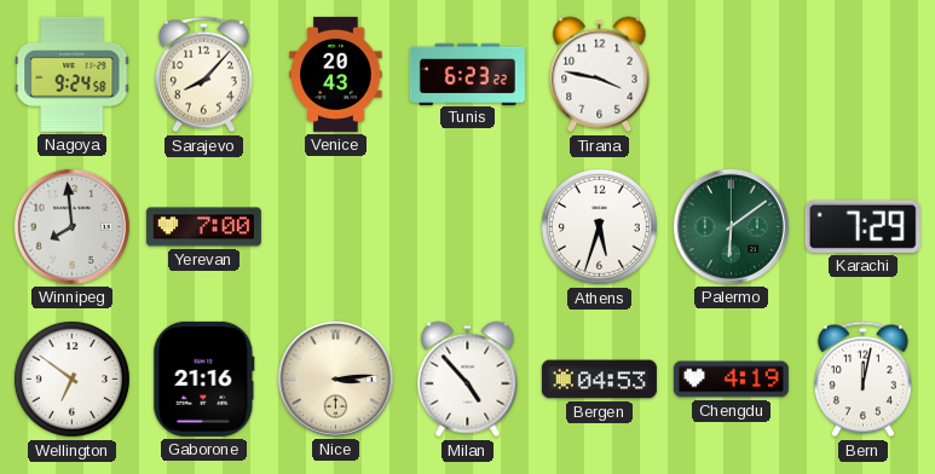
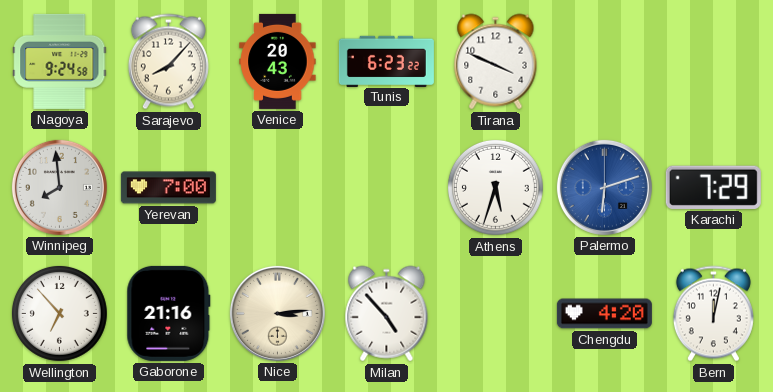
Tirana: 3:47 -> 3:49 (496, 62)
Palermo: 6:09 -> 6:12 (604, 187)
Palermo dial: green -> blue (604, 187)
Wellington: 6:51 -> 6:53 (59, 313)
Bergen: 04:53 -> none (599, 380)
Chengdu: 4:19 -> 4:20 (604, 314)
